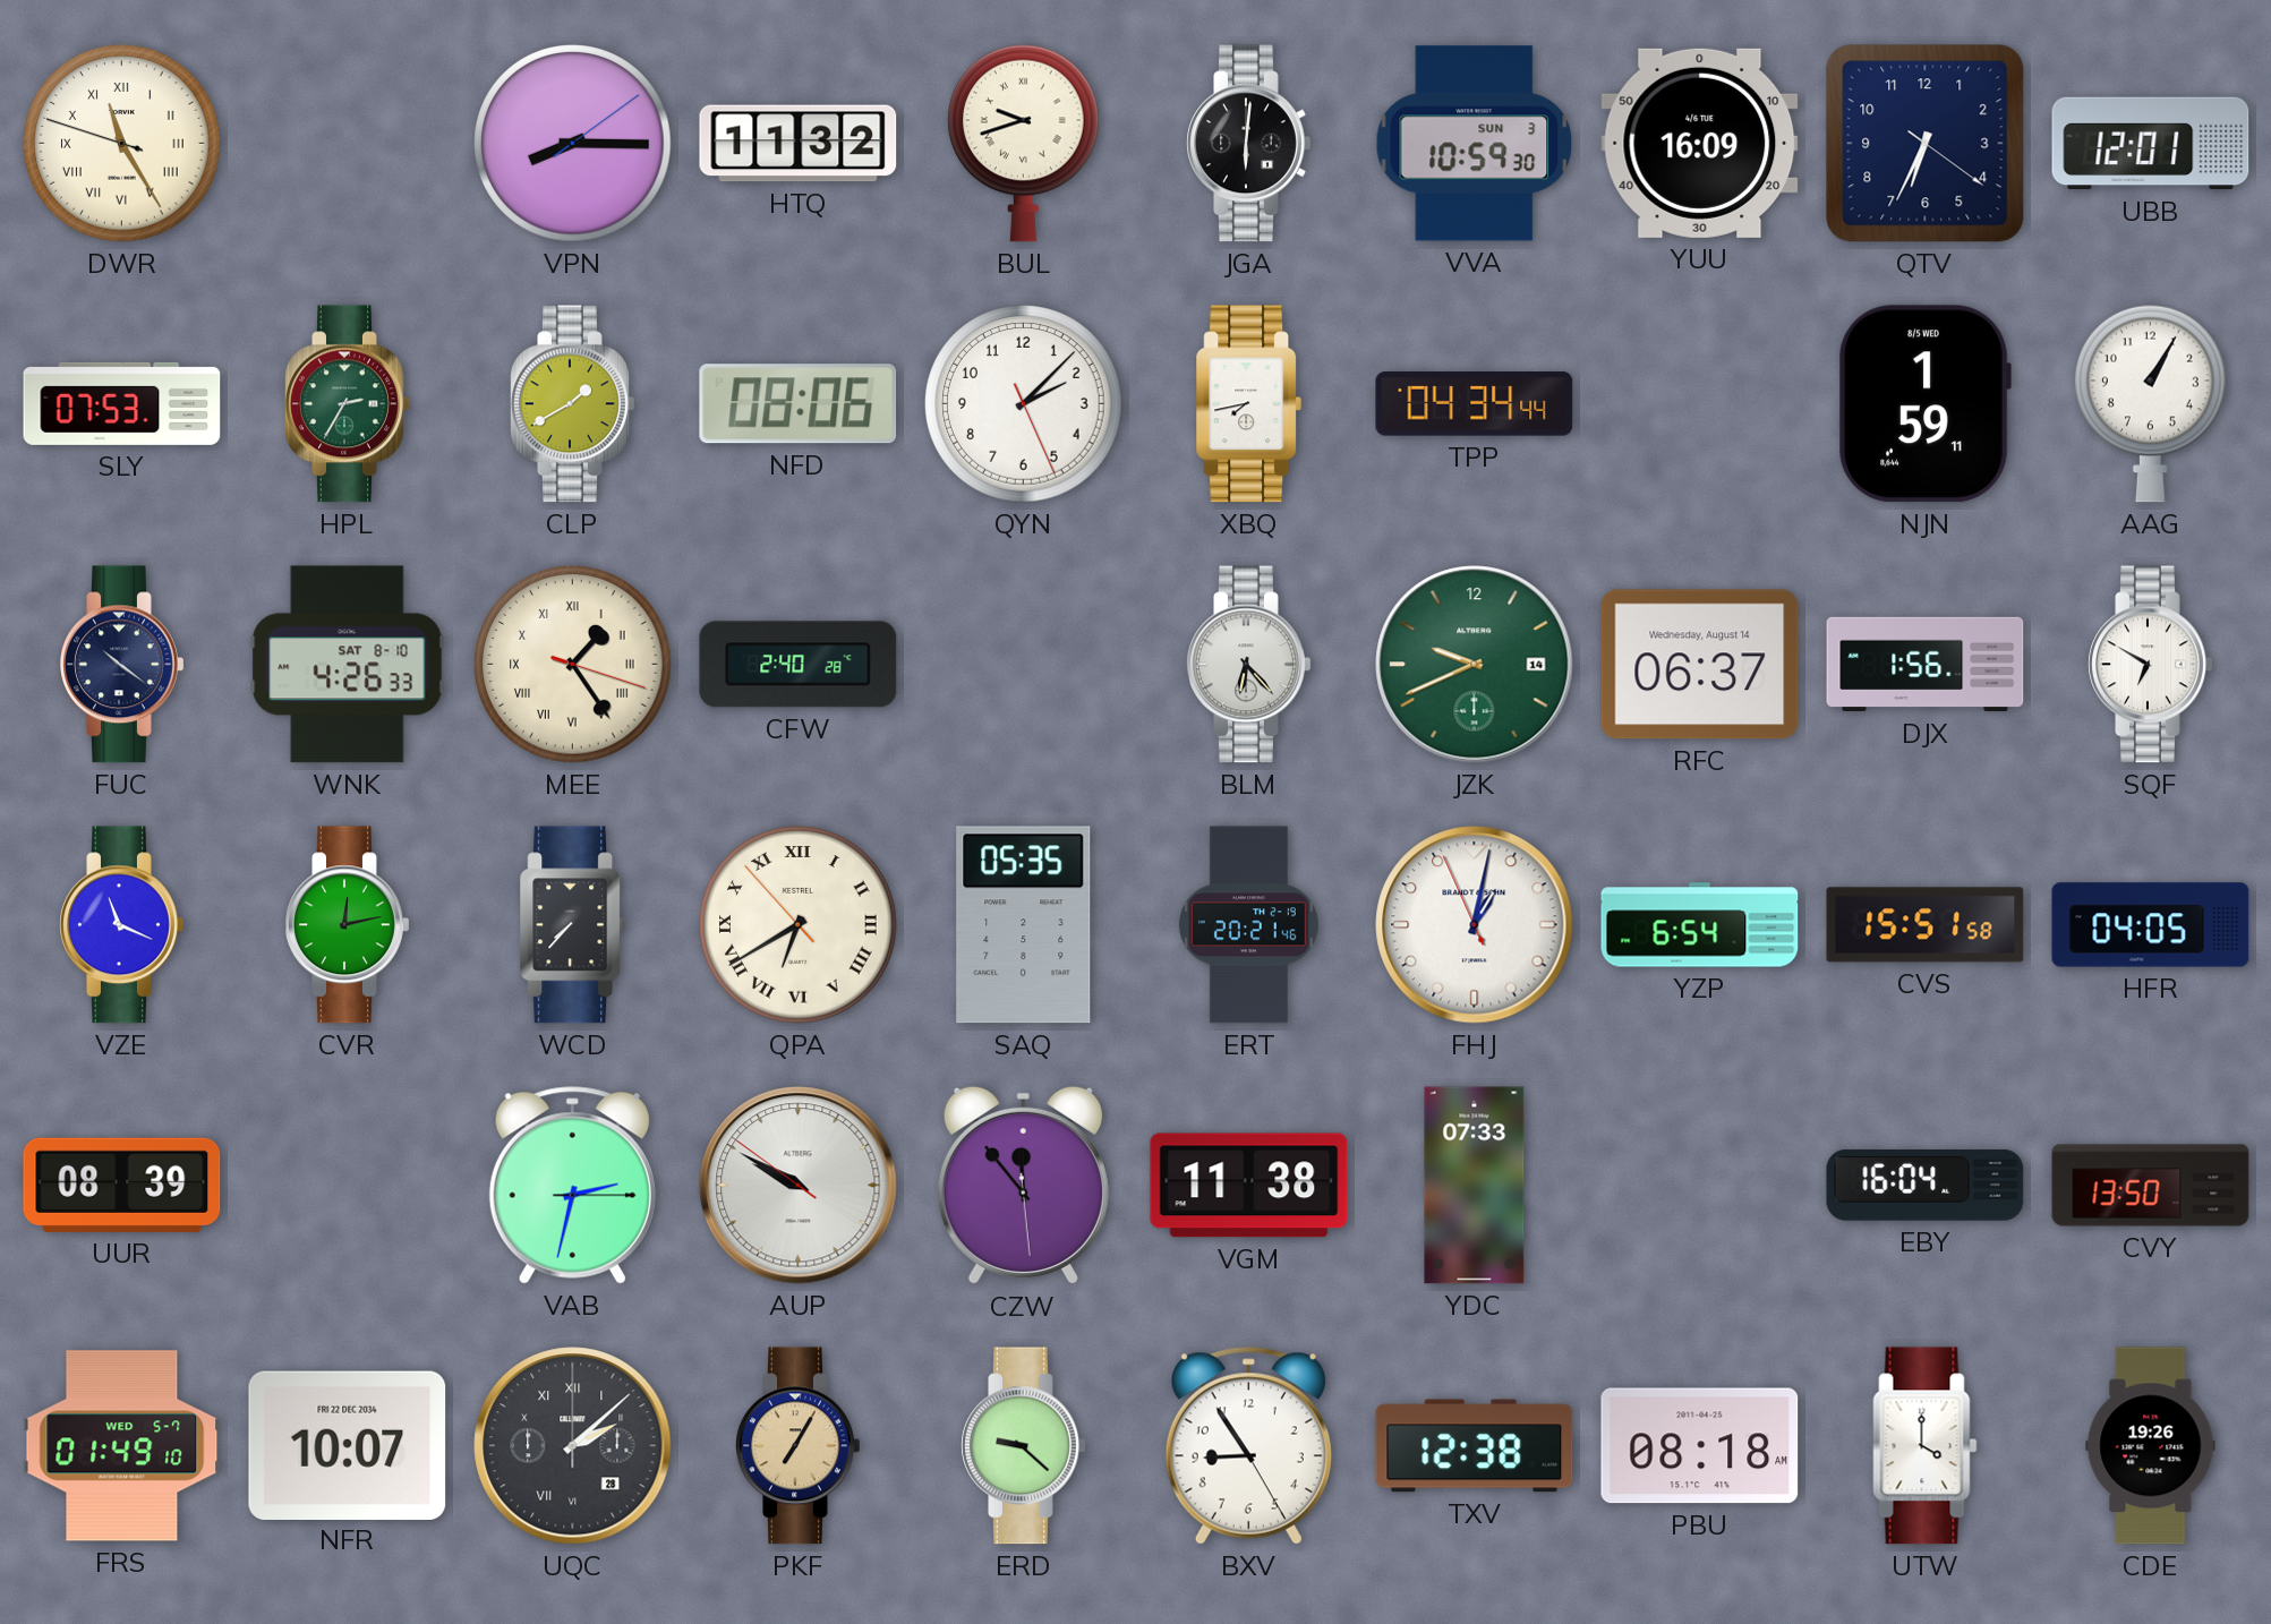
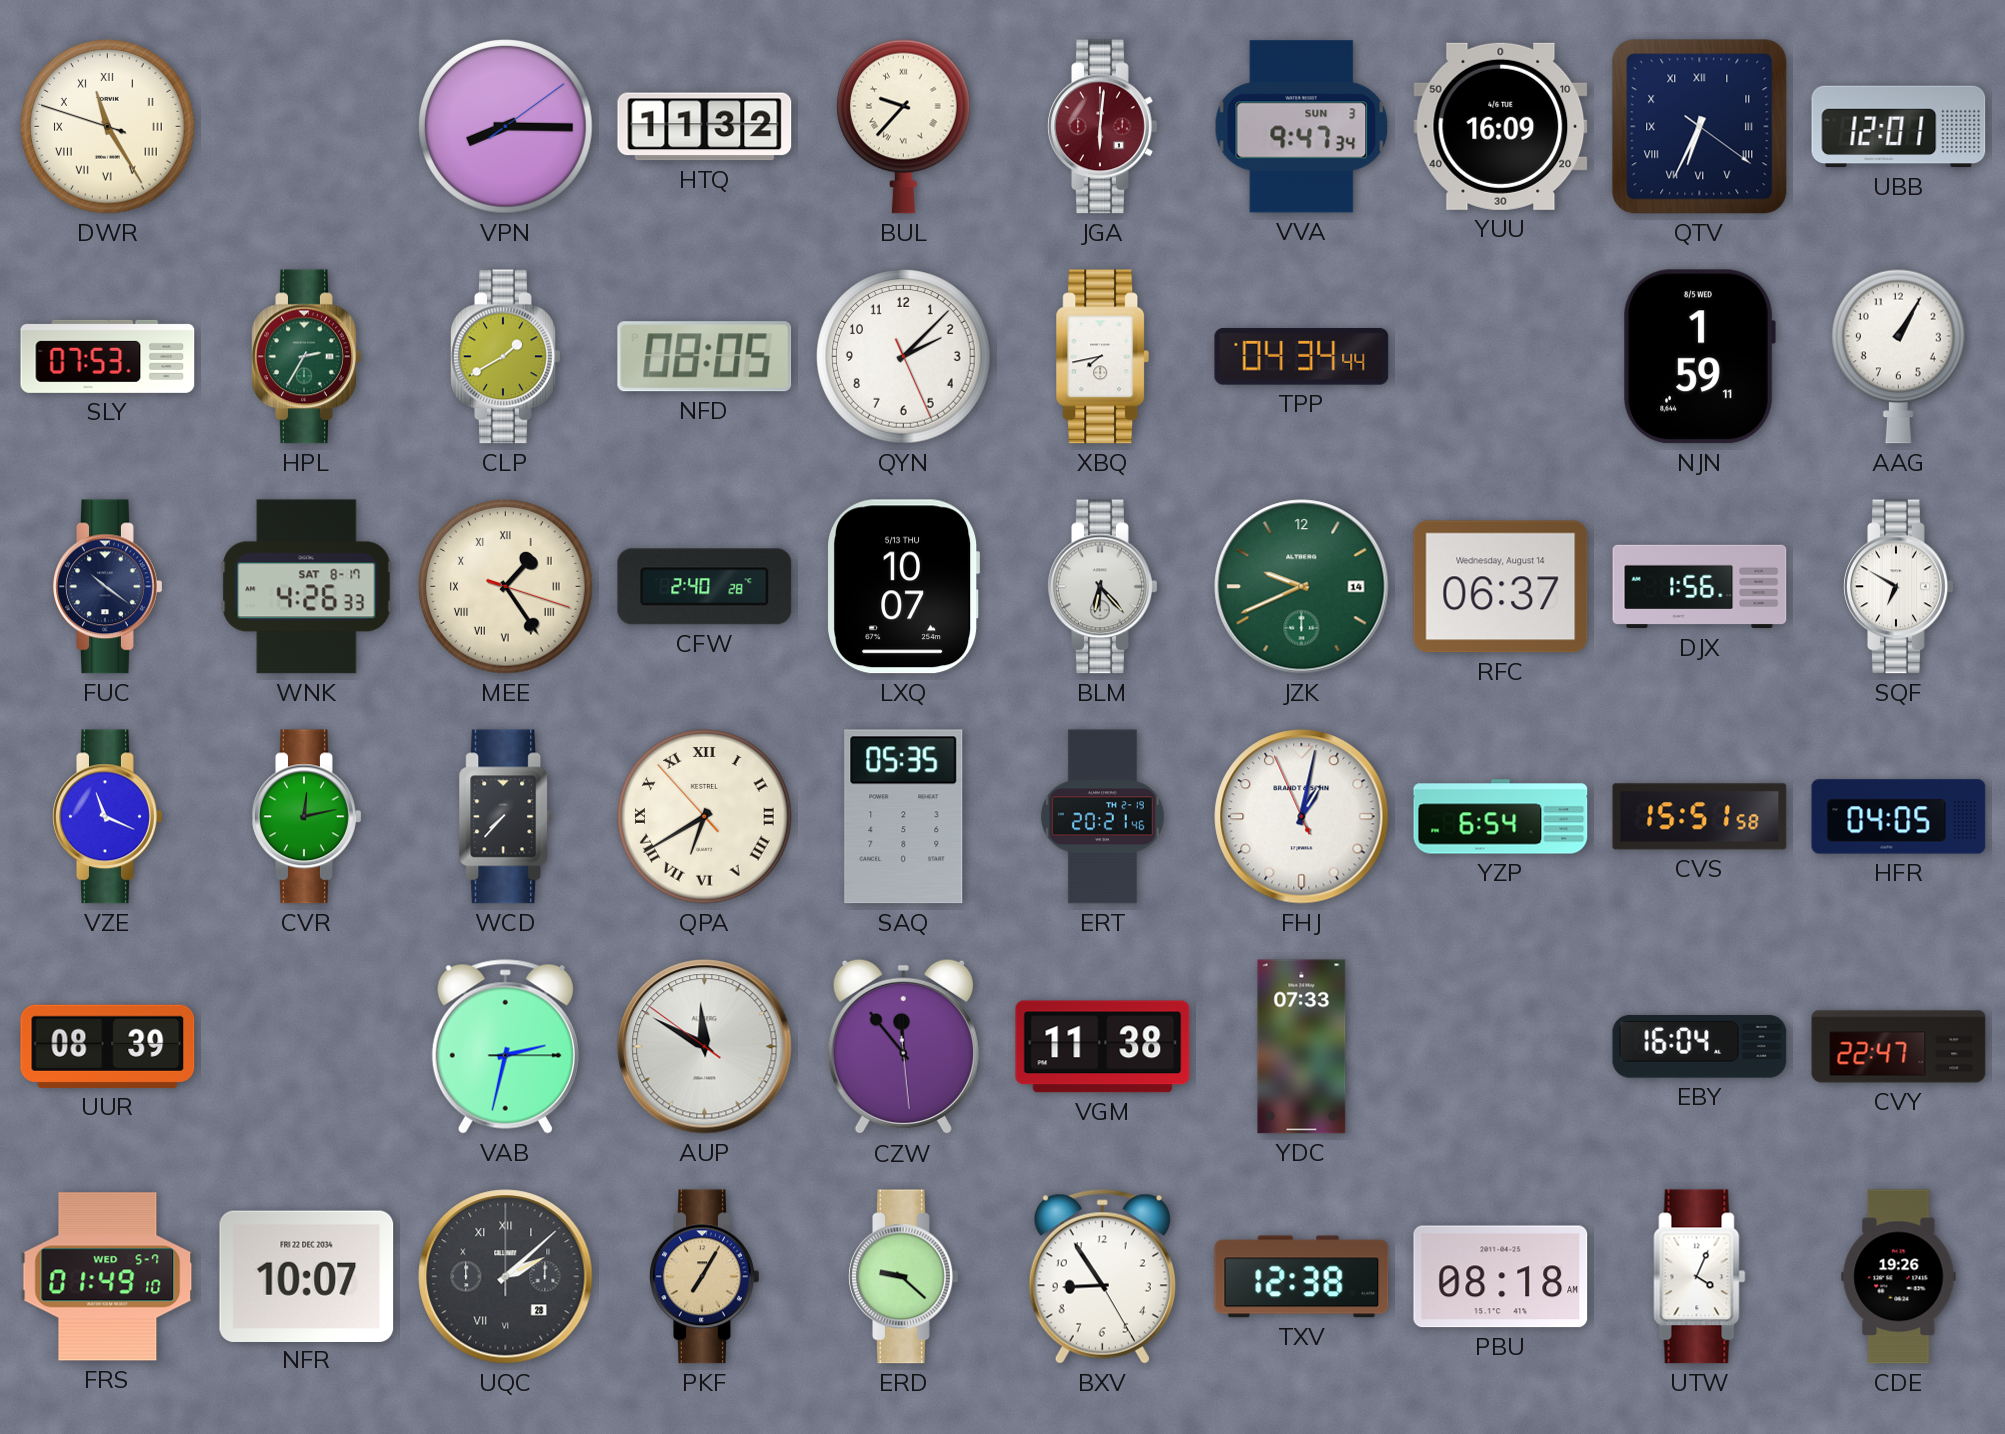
BUL: 9:42 -> 9:37 (904, 126)
JGA dial: black -> burgundy (1103, 127)
VVA: 10:59 -> 9:47 (1302, 127)
QTV numerals: Arabic -> Roman (1700, 127)
NFD: 08:06 -> 08:05 (705, 357)
WNK date: SAT 8-10 -> SAT 8-17 (307, 587)
LXQ: none -> 10:07 (904, 587)
AUP: 9:49 -> 11:49 (705, 1047)
CVY: 13:50 -> 22:47 (1899, 1047)
UTW: 4:00 -> 4:04 (1700, 1277)
